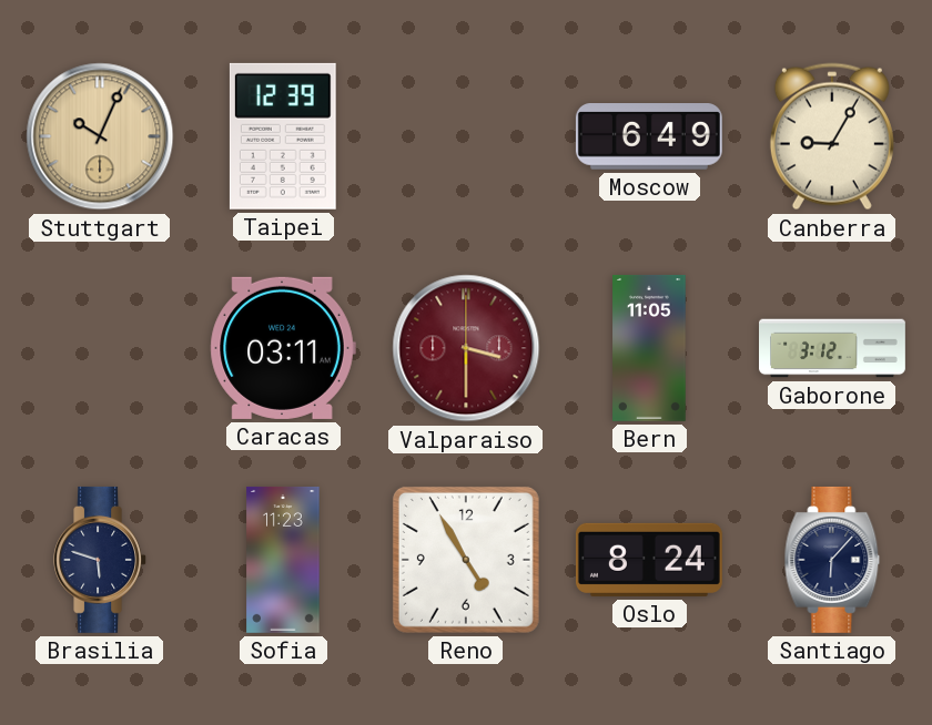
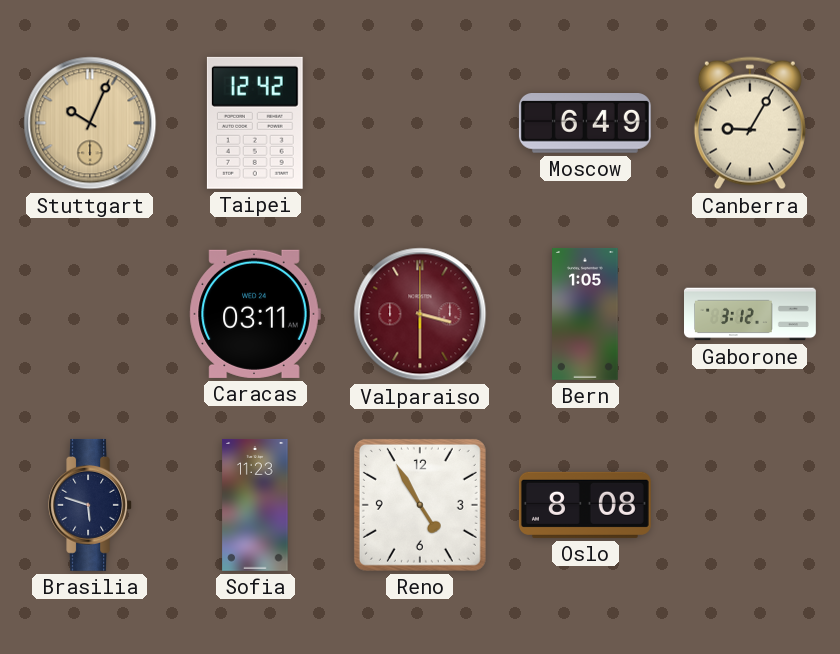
Taipei: 12:39 -> 12:42 (255, 123)
Bern: 11:05 -> 1:05 (585, 314)
Oslo: 8:24 -> 8:08 (585, 505)
Santiago: 6:07 -> none (832, 560)
